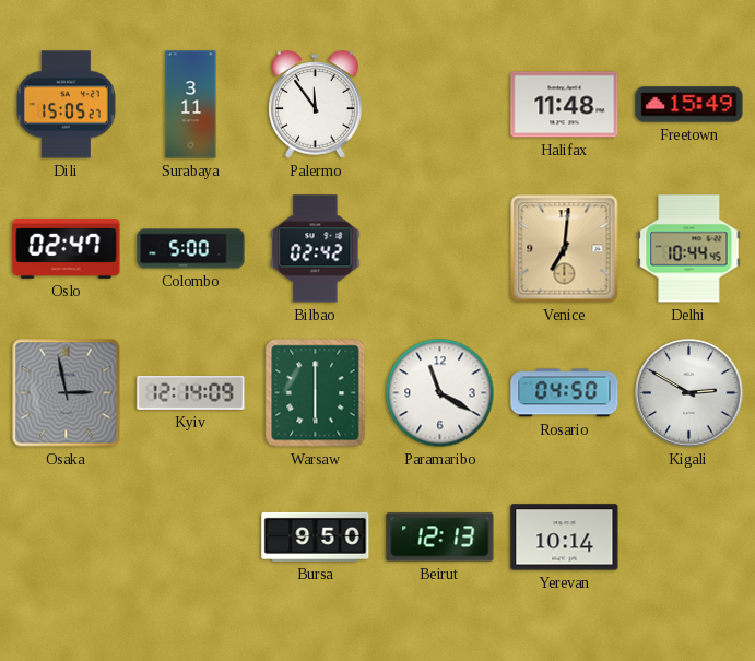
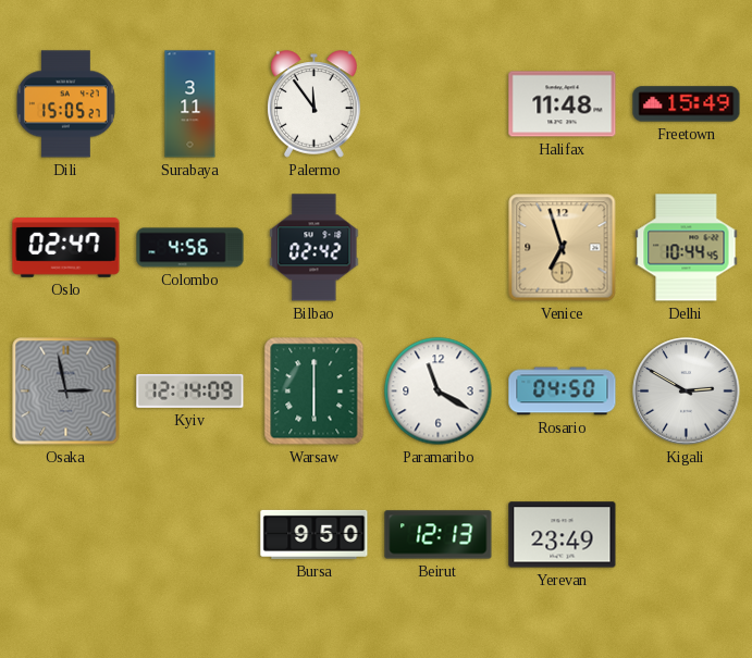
Colombo: 5:00 -> 4:56 (190, 248)
Venice: 7:01 -> 6:57 (563, 248)
Yerevan: 10:14 -> 23:49 (563, 535)
